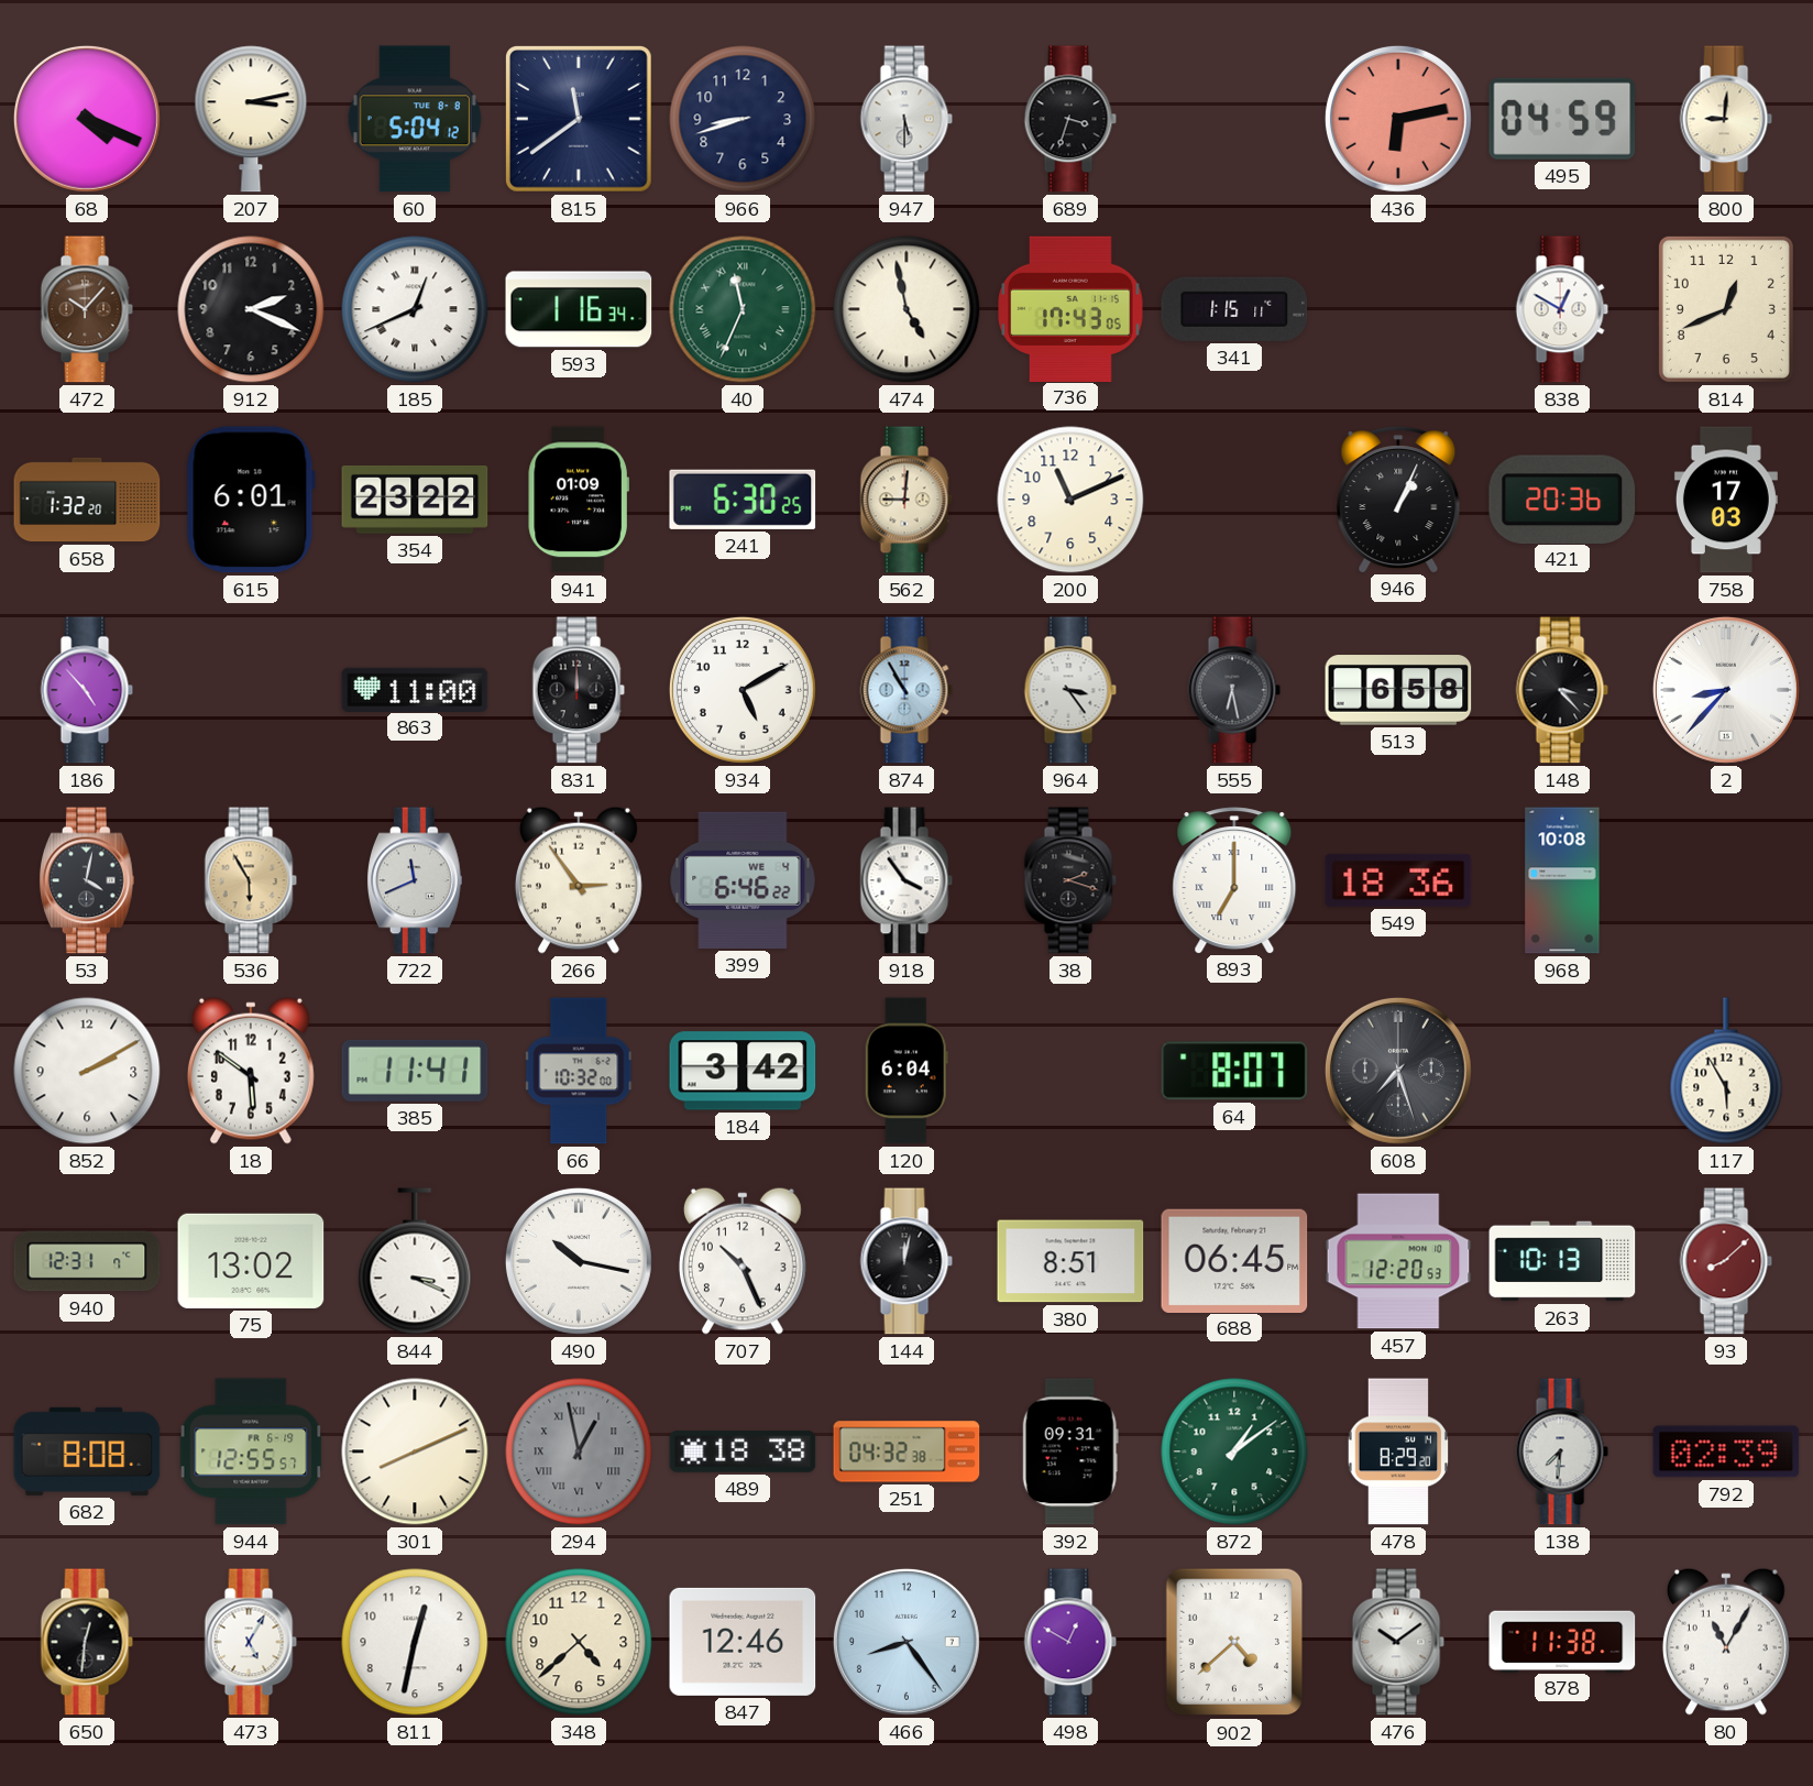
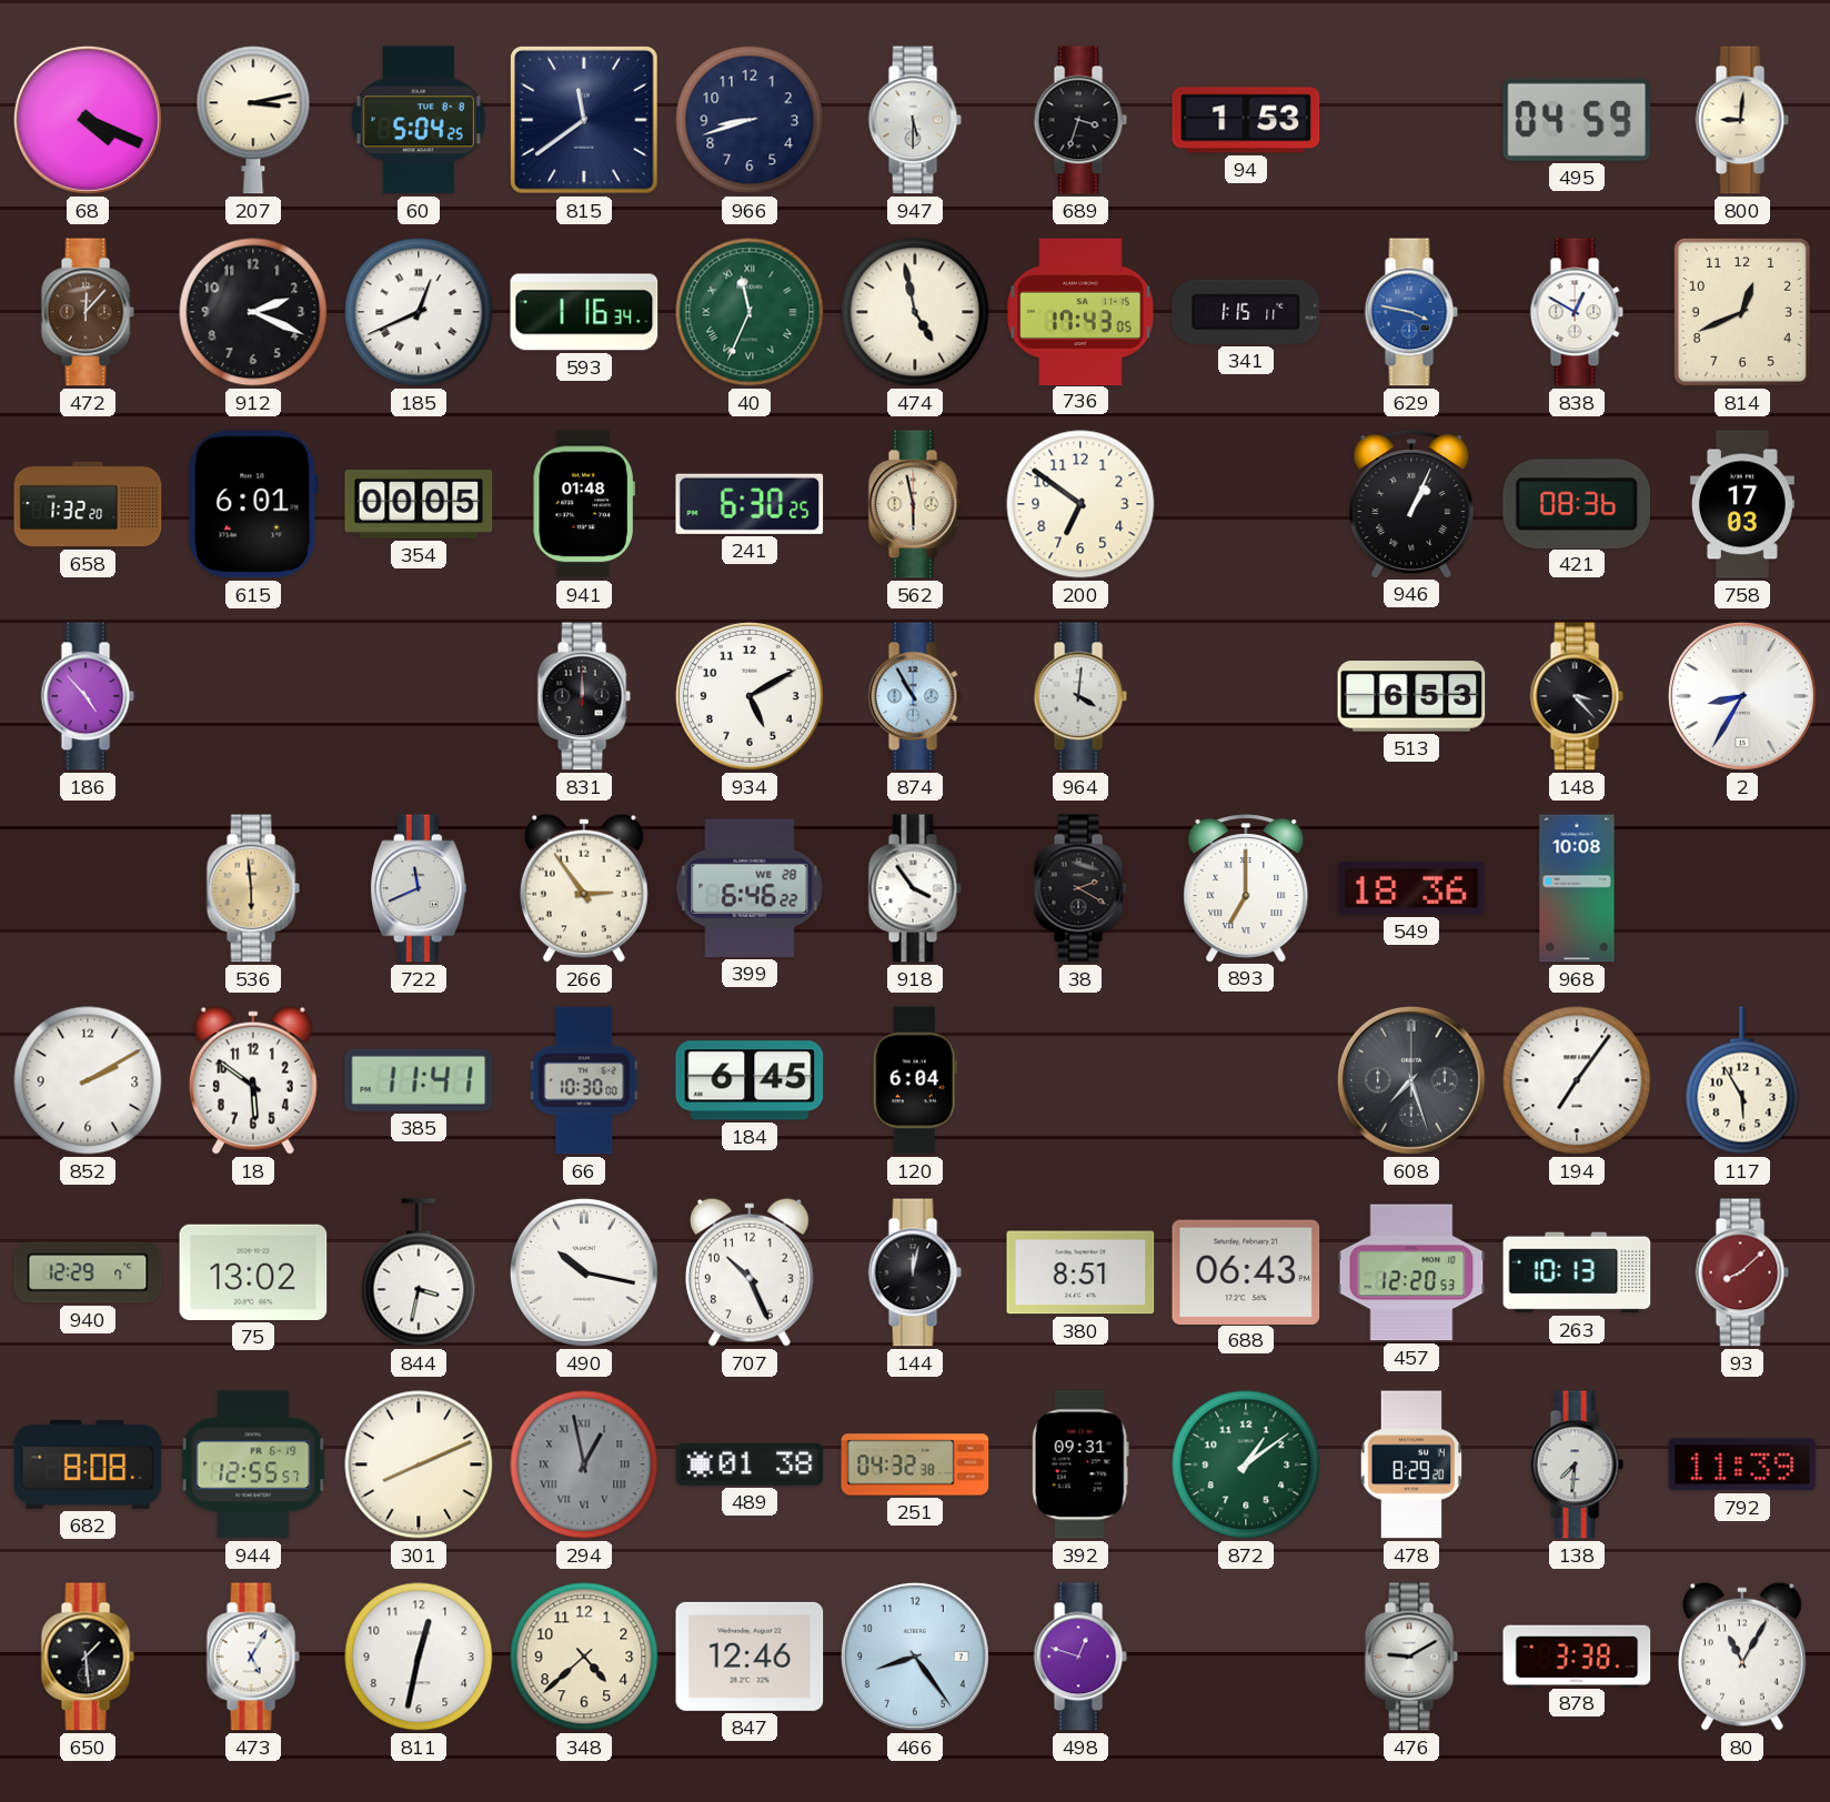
60: 5:04:12 -> 5:04:25 (419, 120)
94: none -> 1:53 (1246, 120)
436: 6:13 -> none (1398, 119)
472: 10:07 -> 12:07 (88, 312)
629: none -> 3:47 (1411, 312)
354: 23:22 -> 00:05 (419, 504)
941: 01:09 -> 01:48 (583, 504)
562: 9:01 -> 5:58 (915, 504)
200: 11:11 -> 6:51 (1080, 504)
421: 20:36 -> 08:36 (1577, 503)
863: 11:00 -> none (415, 689)
964: 3:24 -> 4:01 (1080, 696)
555: 6:28 -> none (1234, 690)
513: 6:58 -> 6:53 (1411, 696)
2: 8:37 -> 8:35 (1742, 696)
53: 4:02 -> none (87, 880)
536: 5:55 -> 5:59 (253, 888)
399 date: WE 4 -> WE 28 (750, 888)
38: 2:18 -> 2:20 (1080, 888)
66: 10:32 -> 10:30 (585, 1080)
184: 3:42 -> 6:45 (750, 1080)
64: 8:07 -> none (1234, 1071)
194: none -> 7:06 (1577, 1080)
940: 12:31 -> 12:29 (88, 1272)
844: 3:19 -> 3:32 (419, 1272)
688: 06:45 -> 06:43 (1246, 1271)
489: 18:38 -> 01:38 (750, 1464)
792: 02:39 -> 11:39 (1742, 1464)
650: 12:31 -> 1:29 (88, 1657)
498: 12:50 -> 12:48 (1080, 1657)
902: 4:38 -> none (1233, 1642)
476: 10:09 -> 9:10 (1411, 1657)
878: 11:38 -> 3:38 (1577, 1655)
